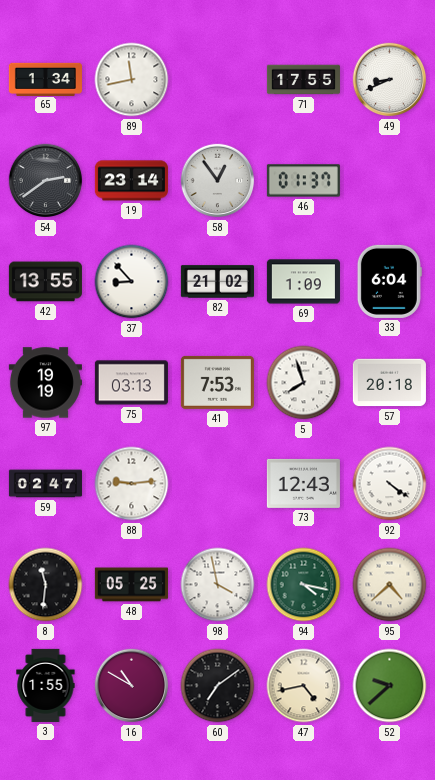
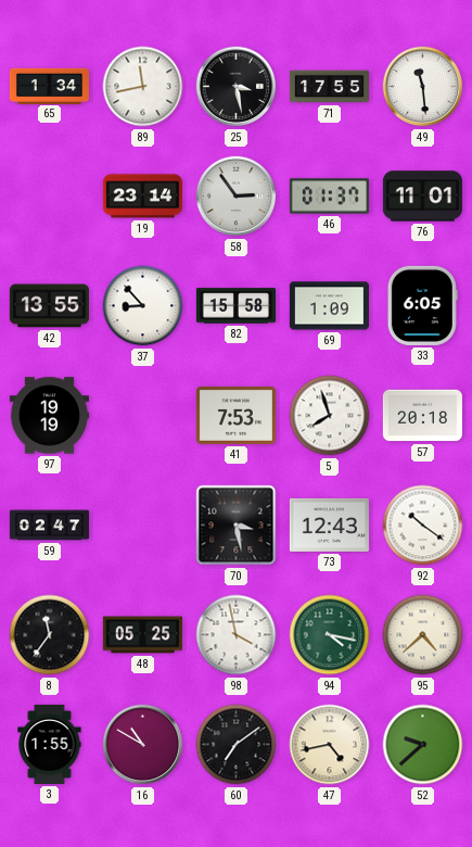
25: none -> 3:28 (237, 87)
49: 8:41 -> 11:29 (423, 87)
54: 2:39 -> none (46, 181)
58: 12:54 -> 2:54 (237, 197)
76: none -> 11:01 (422, 197)
82: 21:02 -> 15:58 (235, 306)
33: 6:04 -> 6:05 (422, 305)
75: 03:13 -> none (131, 383)
88: 9:14 -> none (132, 484)
70: none -> 3:28 (237, 526)
92: 4:21 -> 10:21 (423, 526)
8: 11:31 -> 11:36 (50, 635)
